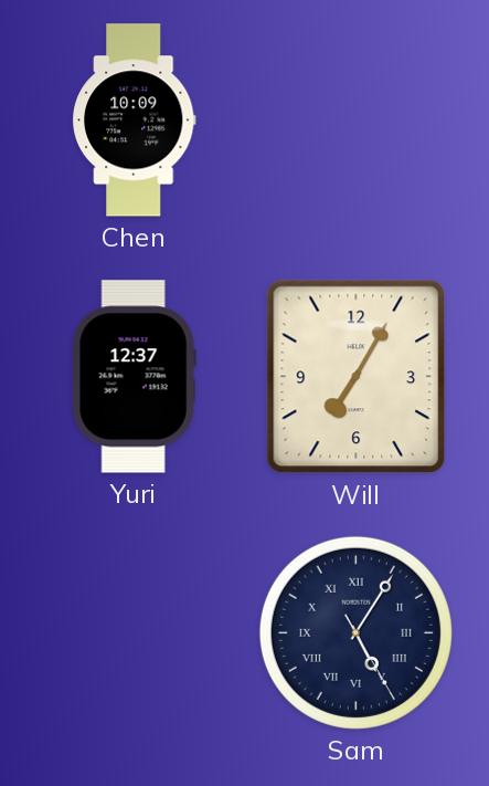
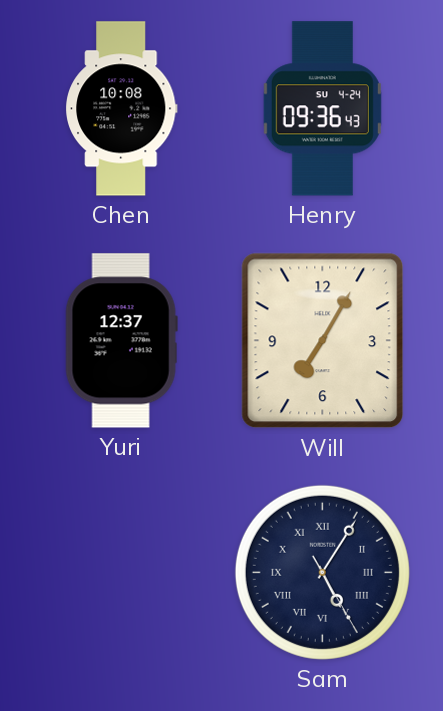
Chen: 10:09 -> 10:08 (121, 109)
Henry: none -> 09:36 (322, 109)
